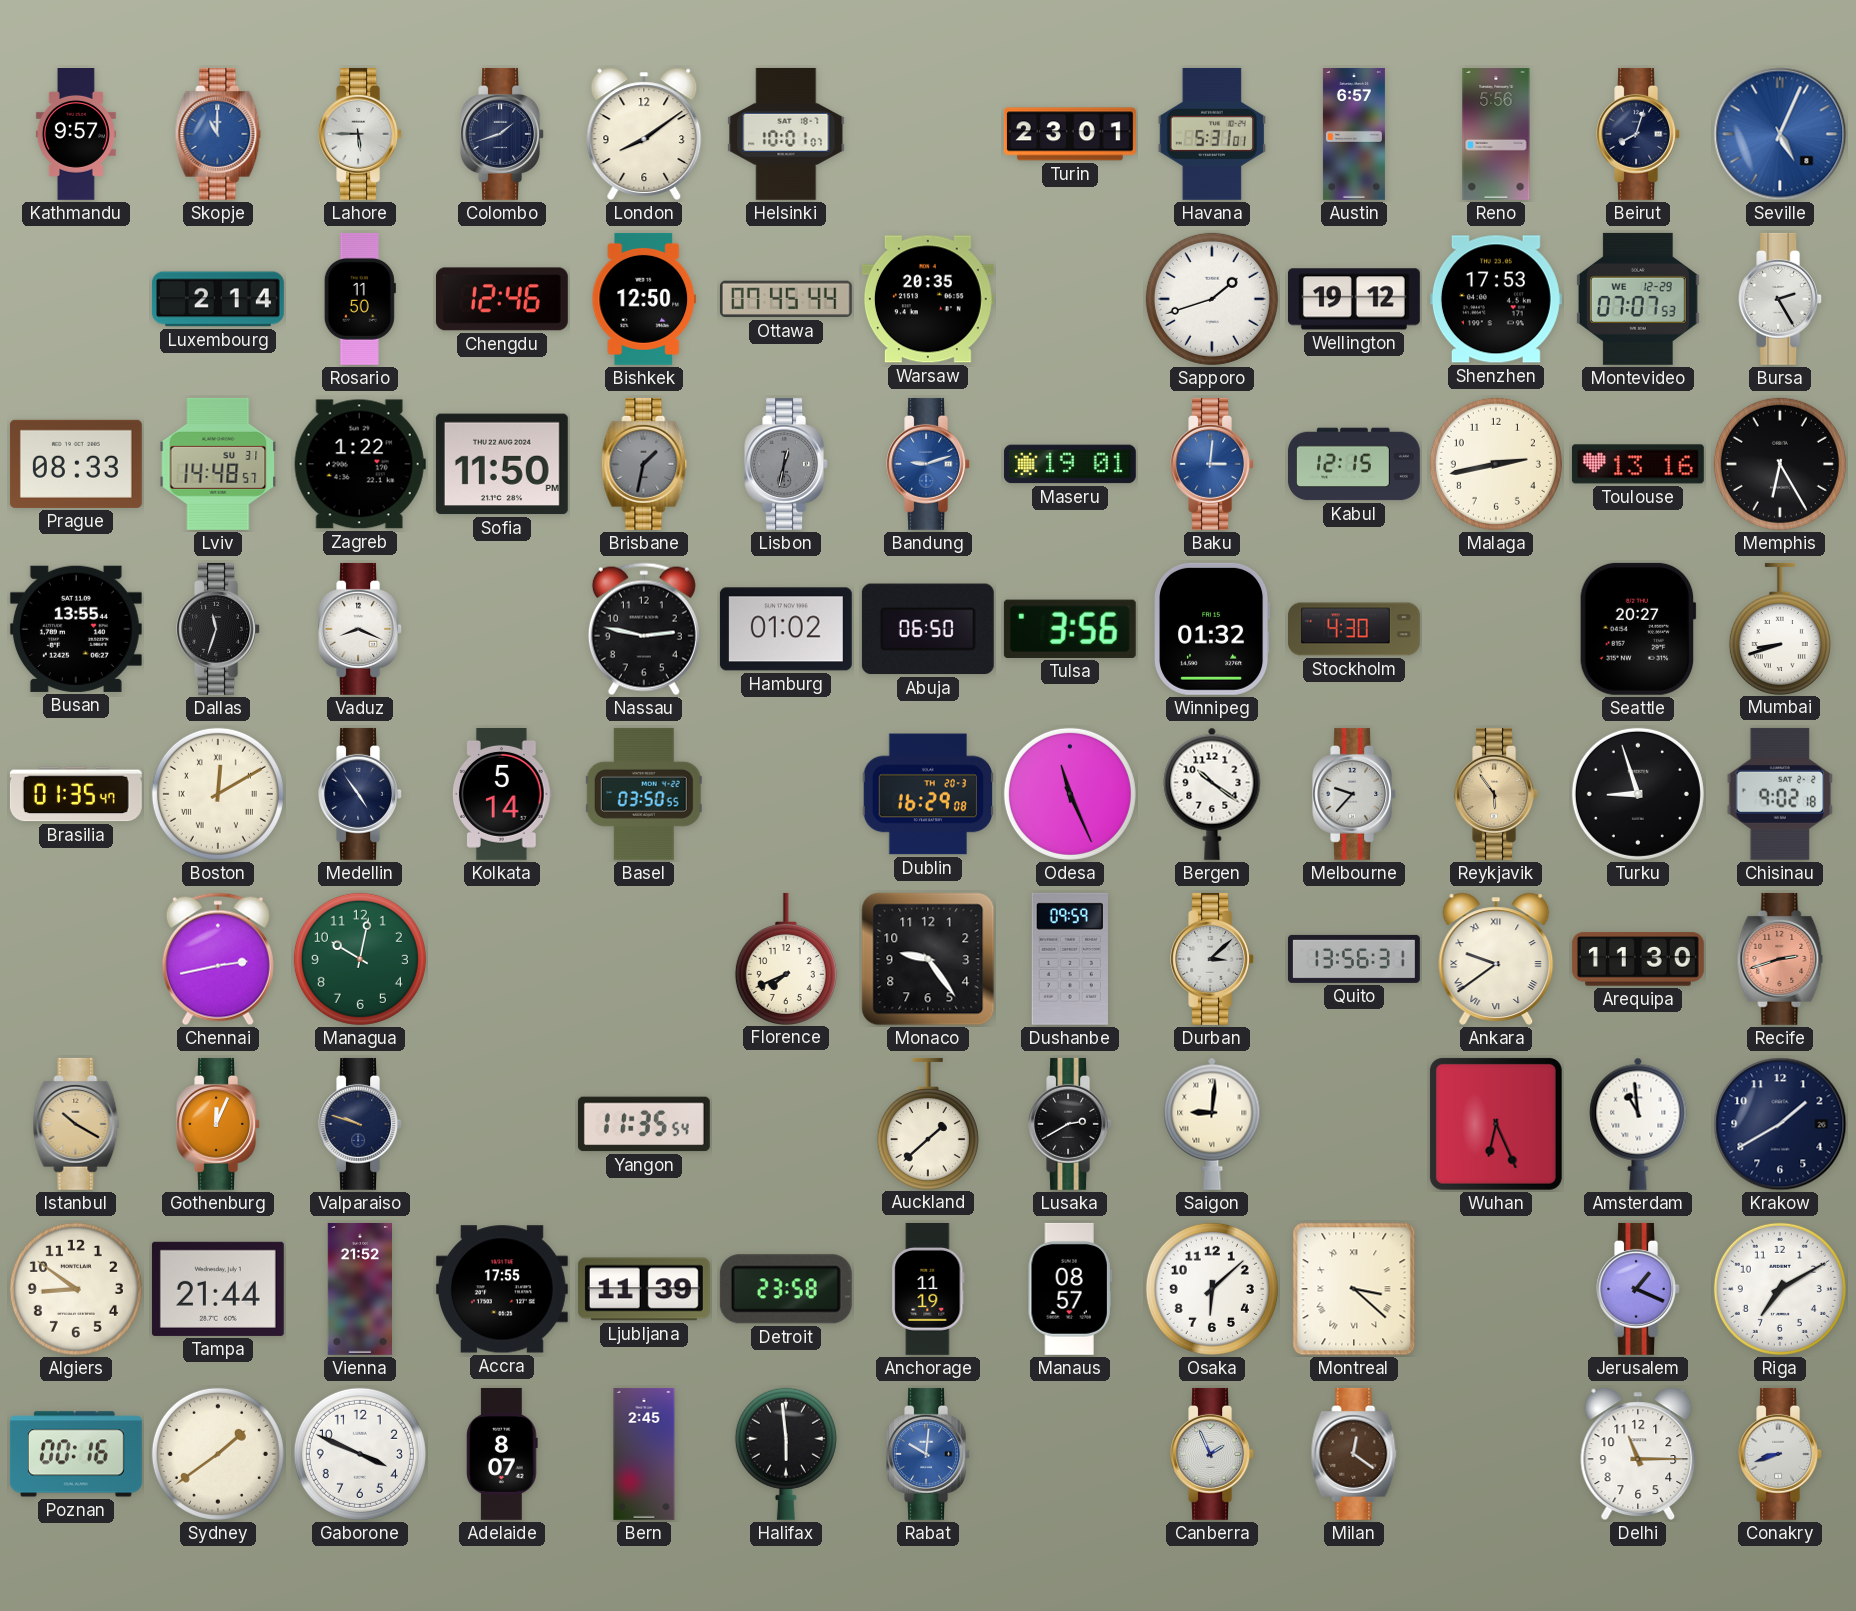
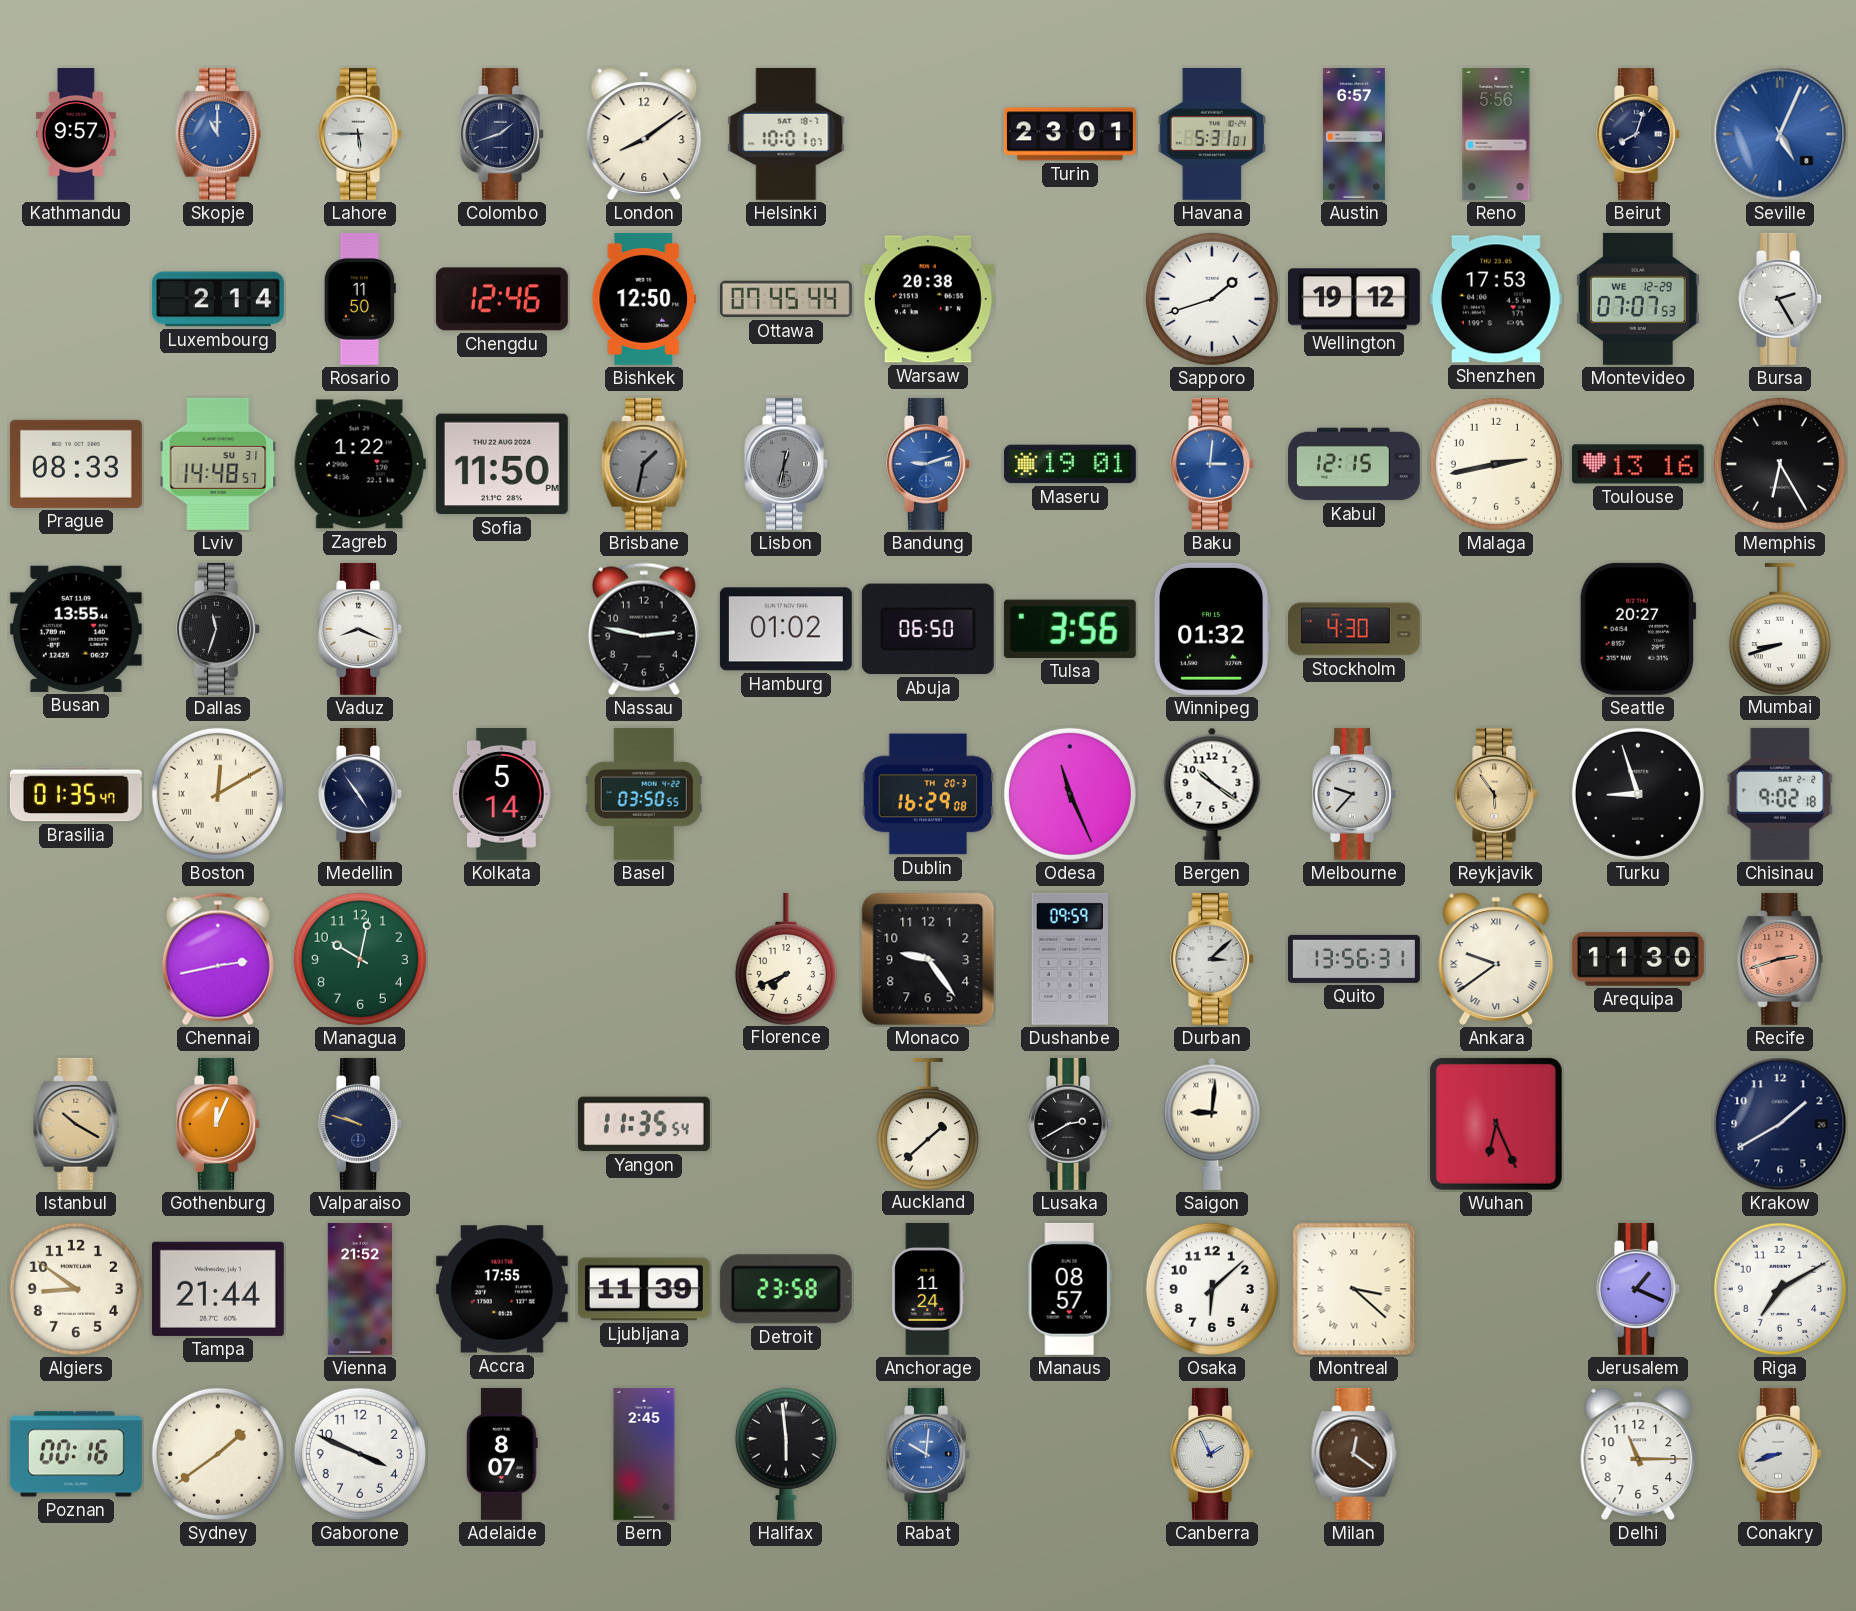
Warsaw: 20:35 -> 20:38 (928, 299)
Amsterdam: 10:59 -> none (1638, 1124)
Anchorage: 11:19 -> 11:24 (928, 1289)
